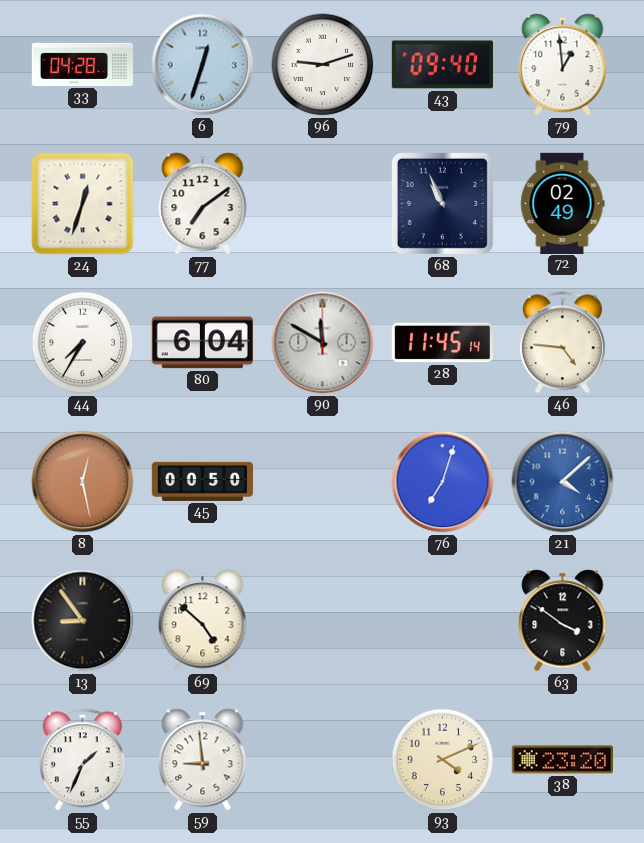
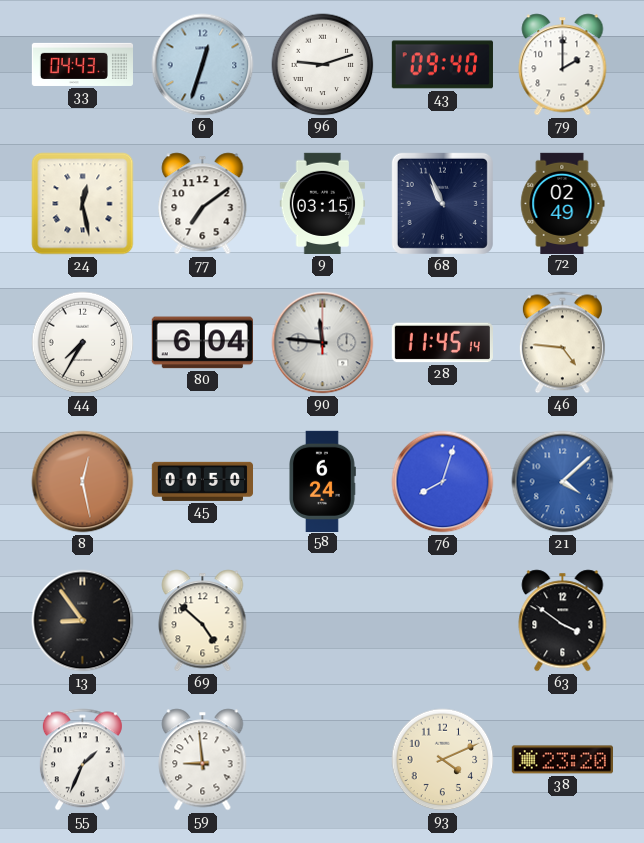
33: 04:28 -> 04:43 (82, 64)
79: 12:59 -> 2:00 (563, 65)
24: 12:33 -> 12:28 (83, 204)
9: none -> 03:15 (323, 203)
90: 11:50 -> 11:46 (323, 343)
58: none -> 6:24 (322, 481)
76: 7:03 -> 8:03 (443, 482)
